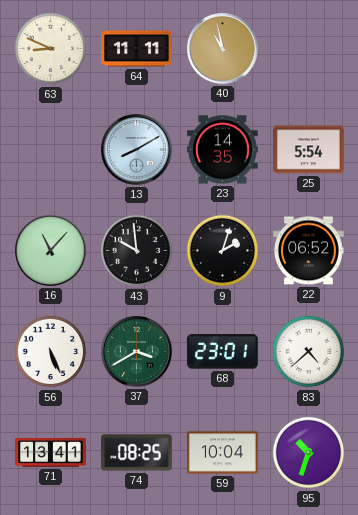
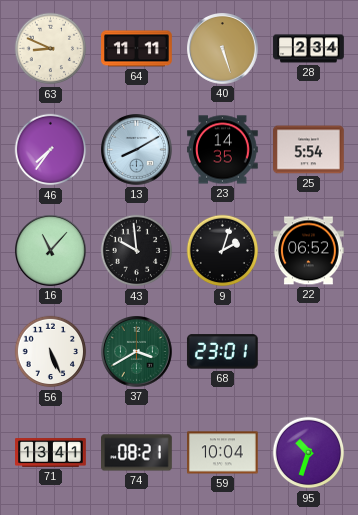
40: 10:58 -> 5:27 (223, 49)
28: none -> 2:34 (309, 49)
46: none -> 7:36 (51, 150)
83: 4:38 -> none (309, 352)
74: 08:25 -> 08:21 (137, 453)
